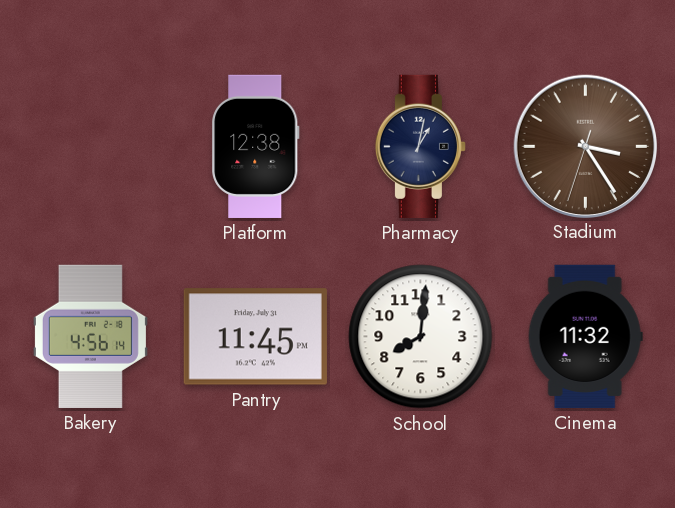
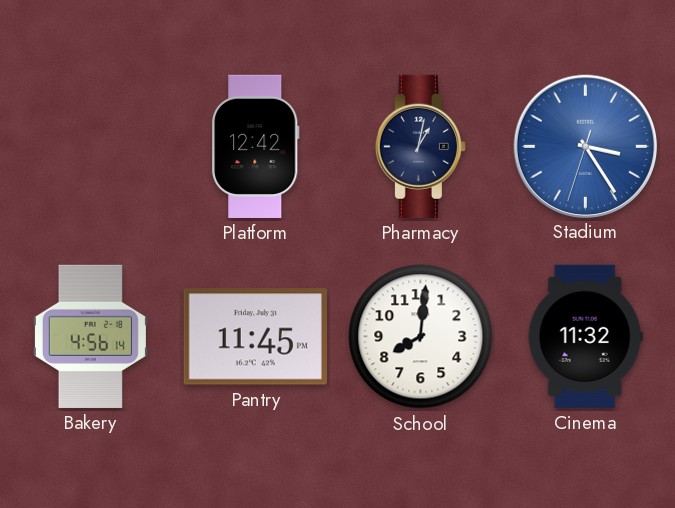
Platform: 12:38 -> 12:42 (256, 146)
Stadium dial: brown -> blue (585, 146)
